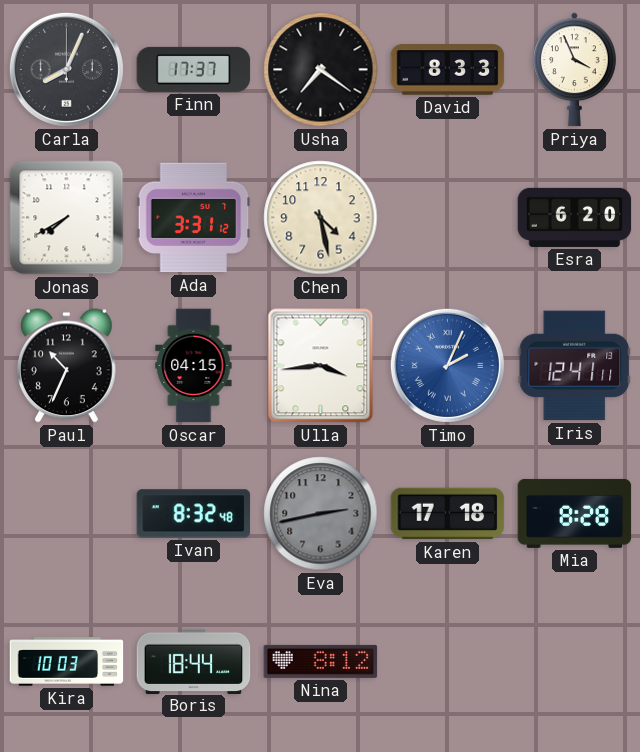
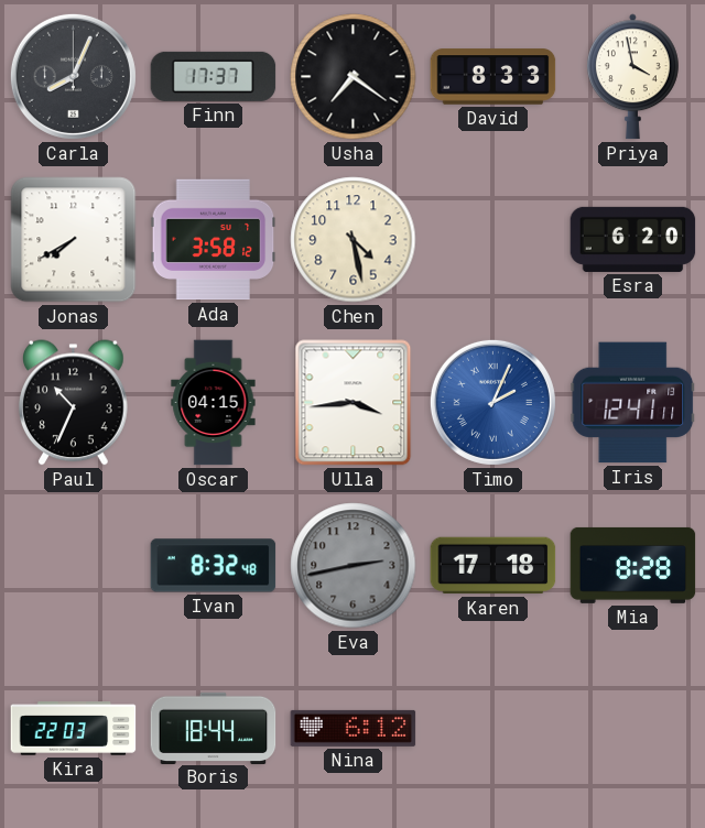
Priya: 3:56 -> 3:58 (632, 77)
Ada: 3:31 -> 3:58 (214, 240)
Kira: 10:03 -> 22:03 (74, 729)
Nina: 8:12 -> 6:12 (354, 728)
